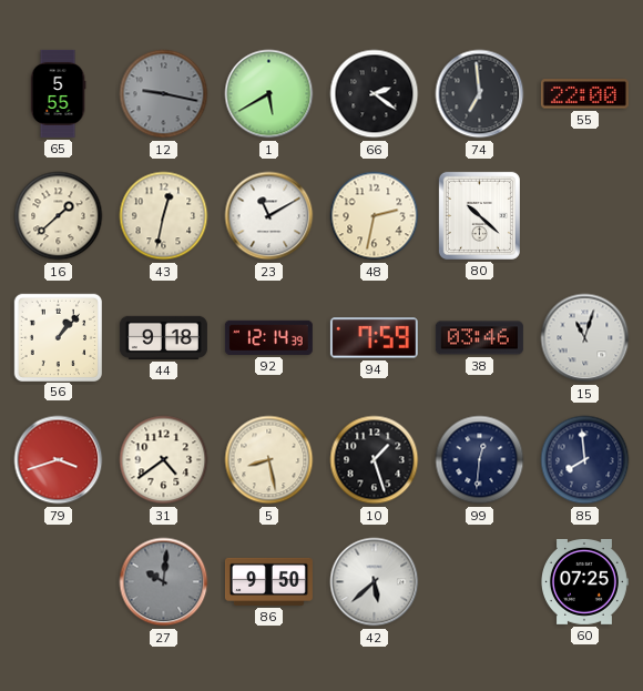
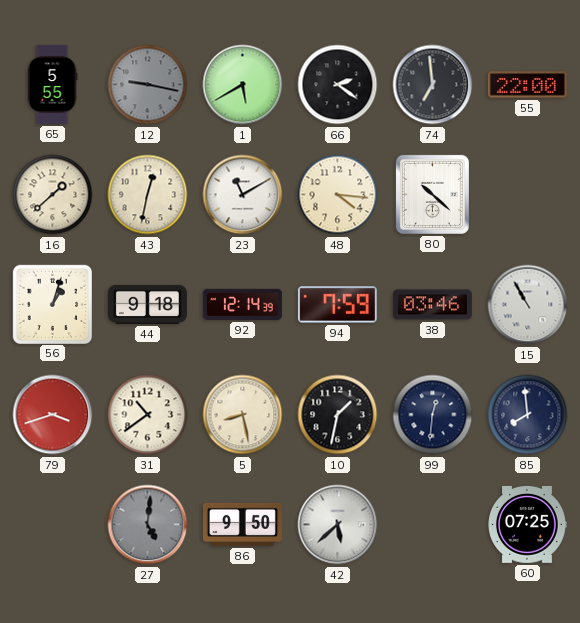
48: 2:32 -> 4:16 (338, 195)
56: 1:07 -> 1:03 (52, 304)
15: 11:03 -> 10:55 (528, 305)
31: 4:39 -> 10:39 (148, 415)
10: 1:27 -> 1:32 (338, 415)
27: 10:01 -> 5:01 (148, 525)
